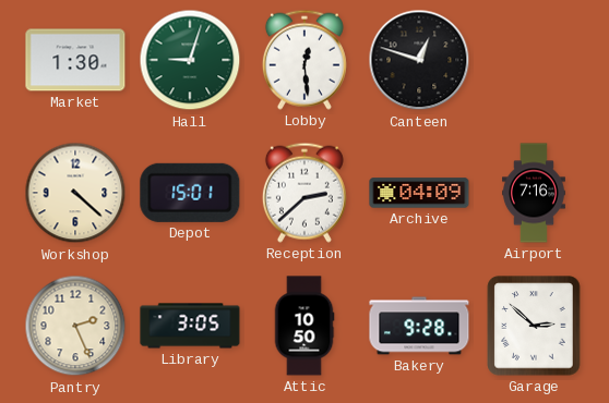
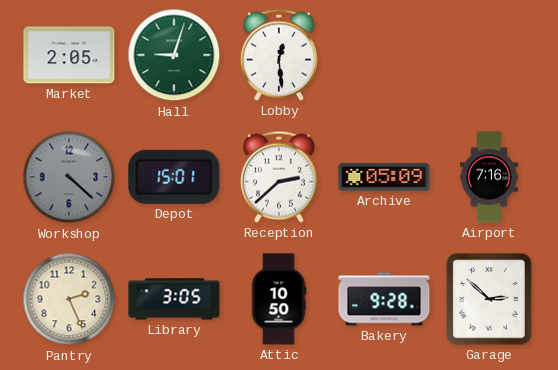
Market: 1:30 -> 2:05 (69, 55)
Canteen: 12:48 -> none (419, 60)
Workshop dial: cream -> grey (69, 177)
Archive: 04:09 -> 05:09 (384, 177)
